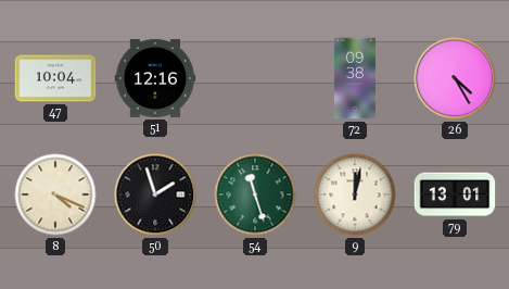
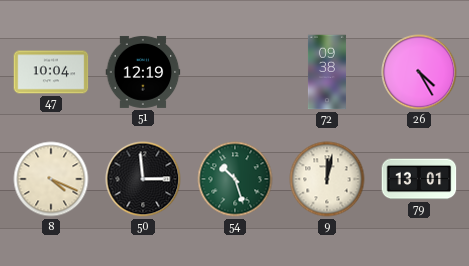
51: 12:16 -> 12:19 (143, 72)
50: 1:57 -> 2:59 (143, 179)
54: 11:27 -> 10:27 (235, 179)
